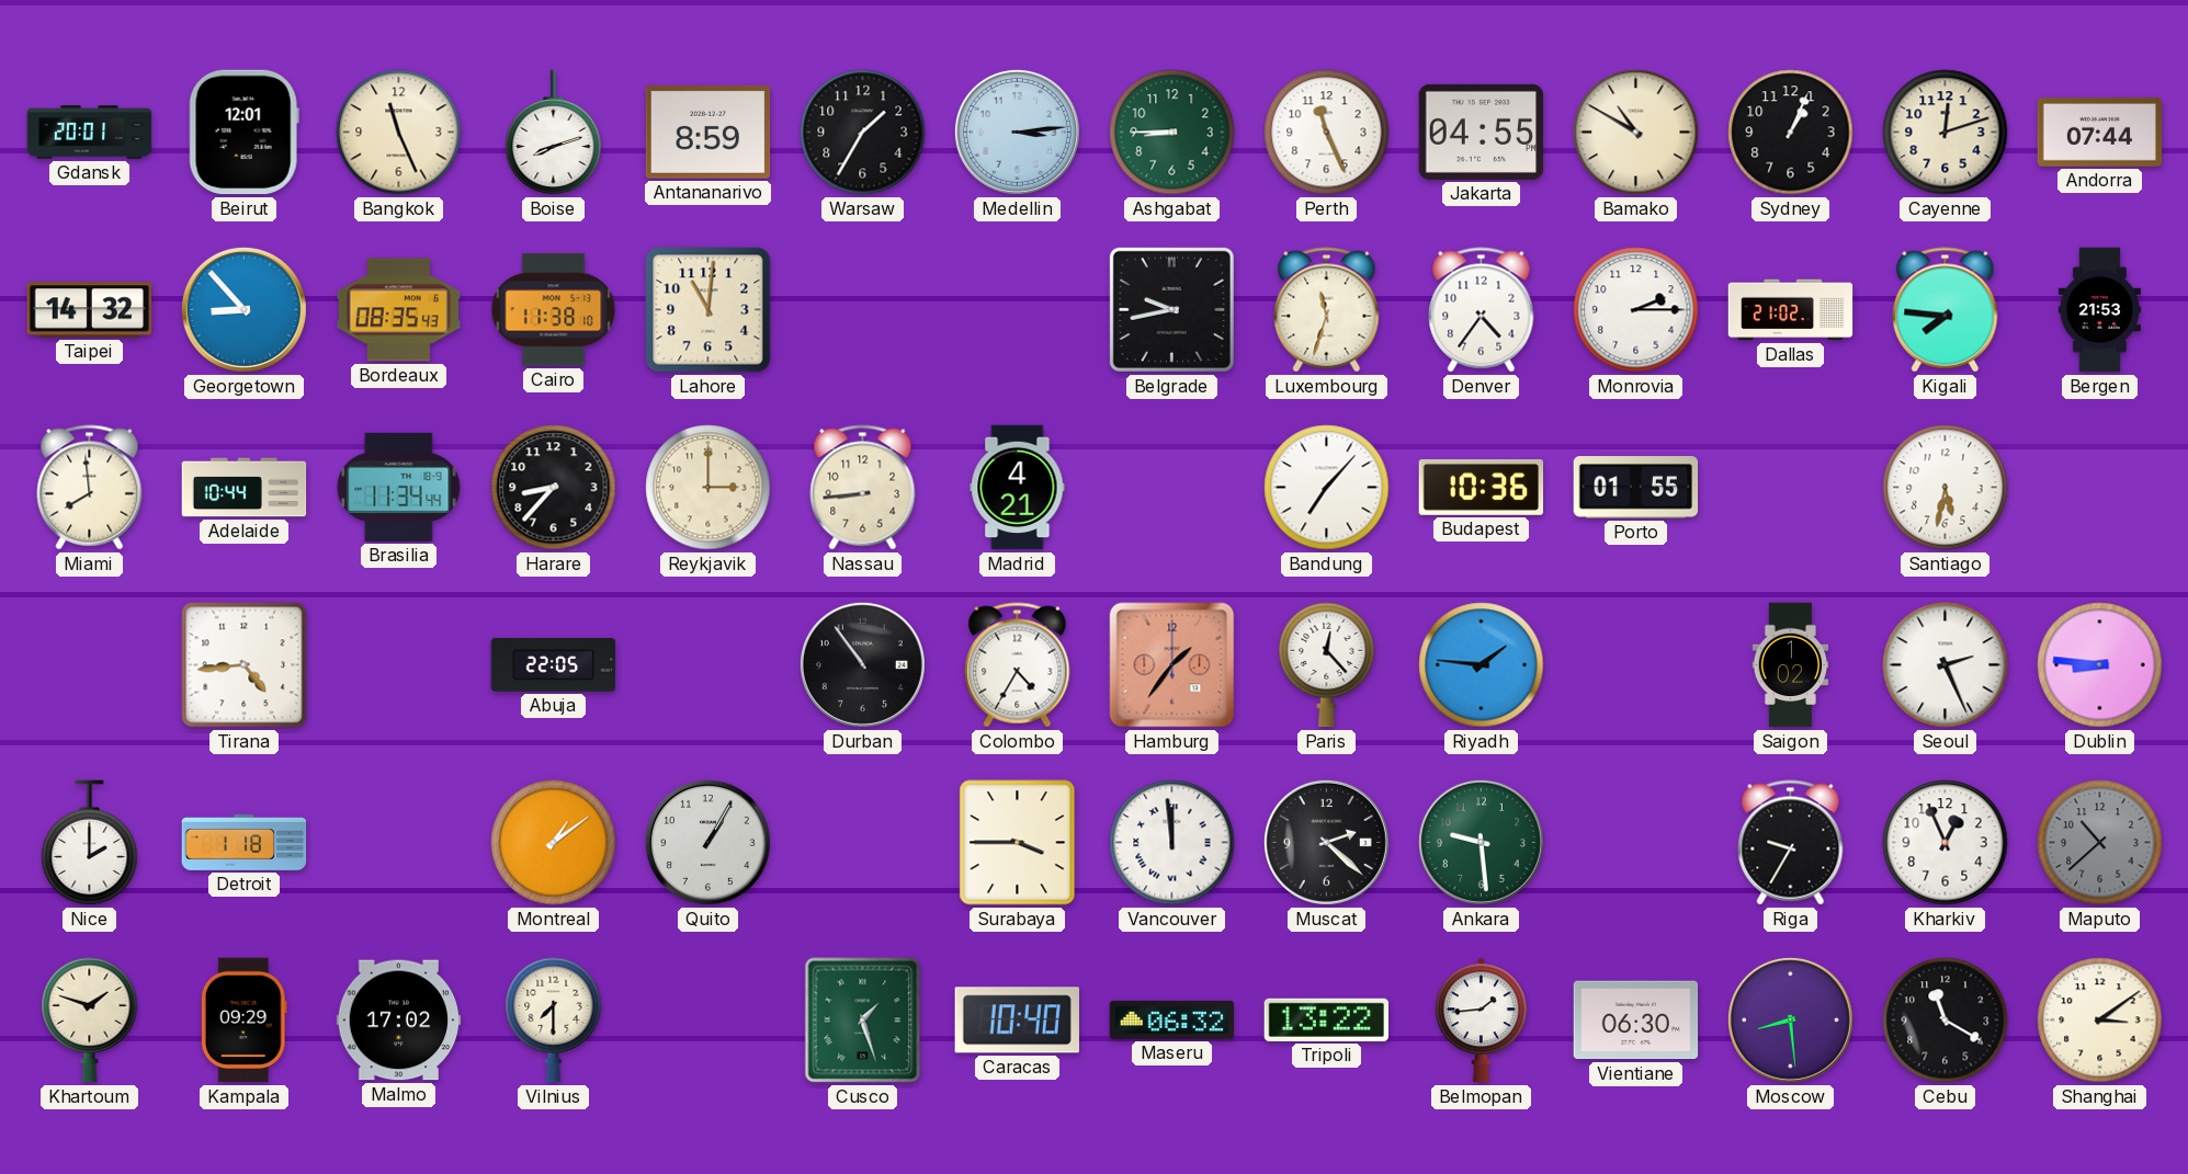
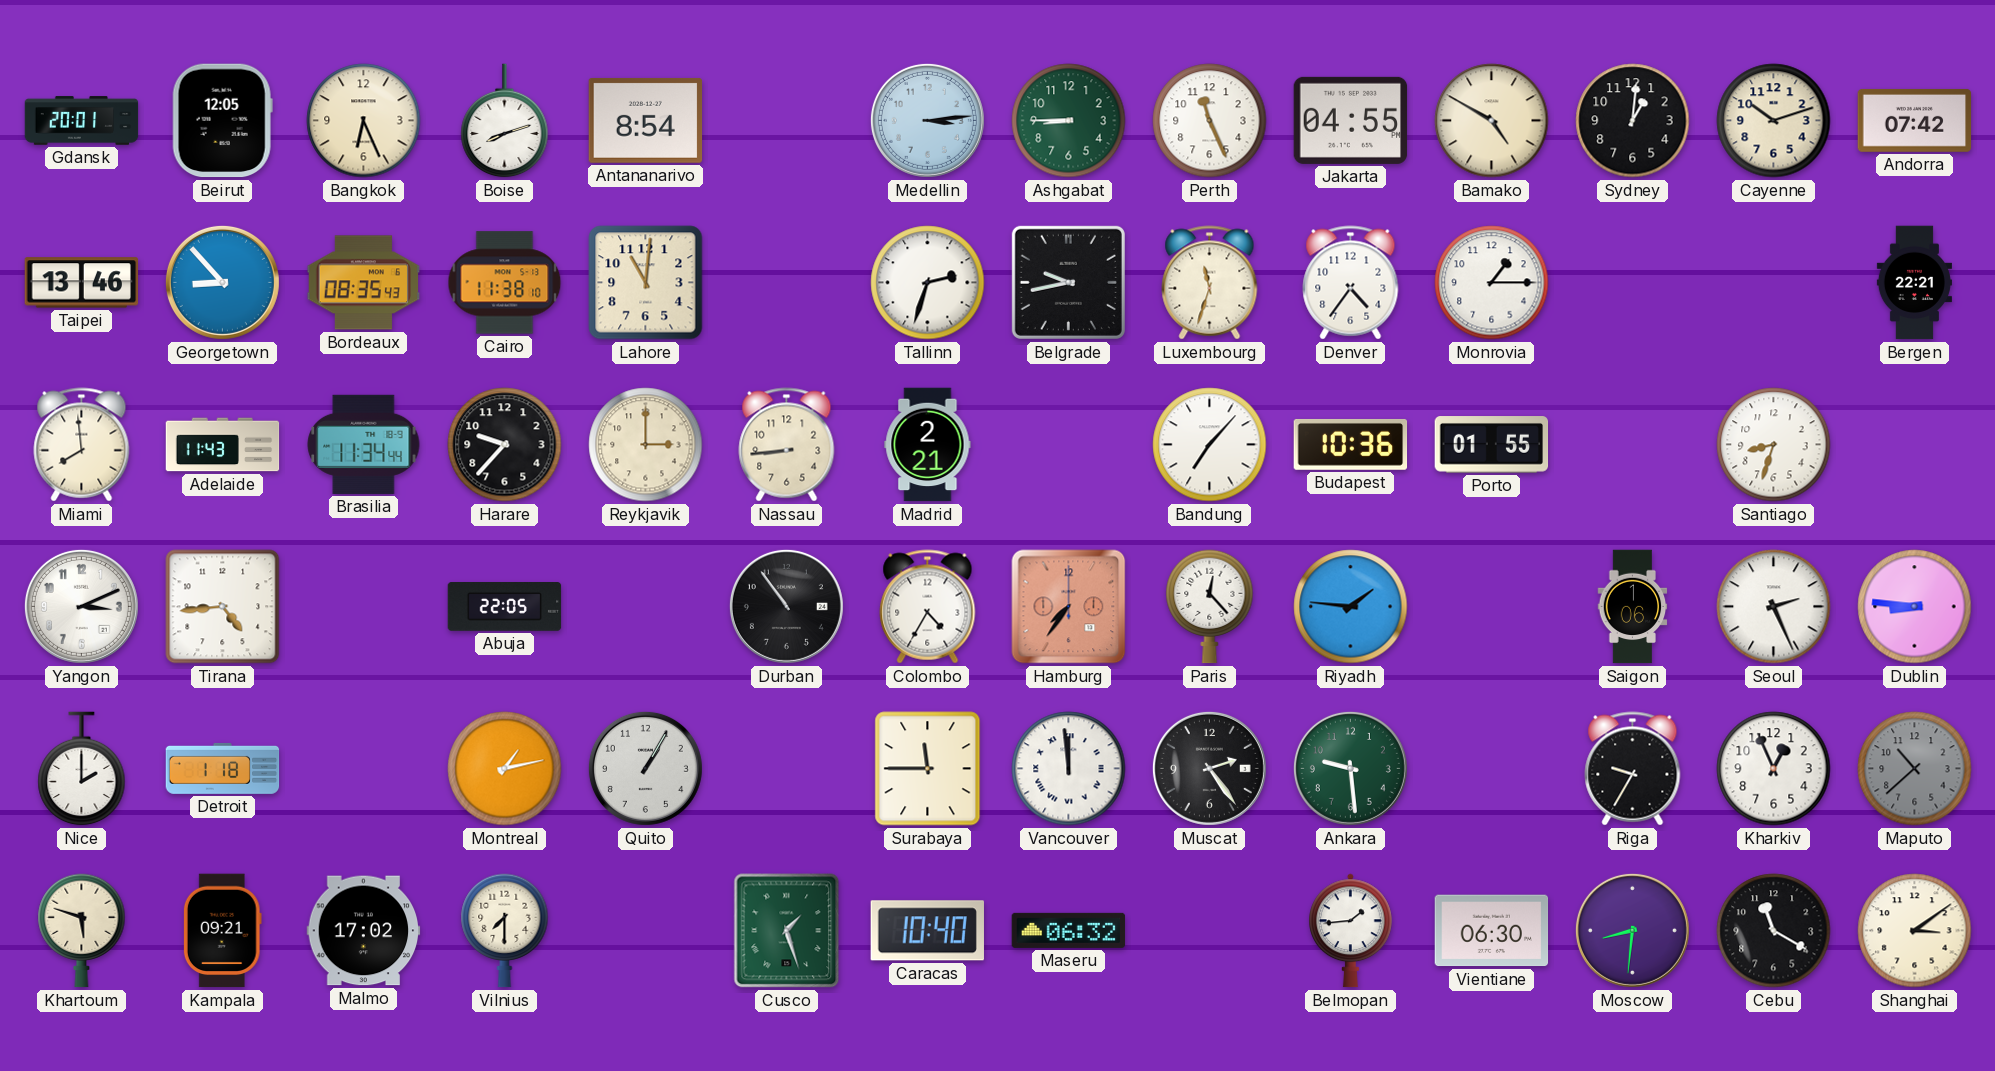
Beirut: 12:01 -> 12:05 (222, 121)
Bangkok: 11:26 -> 6:26 (364, 121)
Antananarivo: 8:59 -> 8:54 (646, 120)
Warsaw: 1:35 -> none (863, 133)
Bamako: 10:50 -> 4:50 (1492, 121)
Sydney: 1:04 -> 1:01 (1633, 121)
Cayenne: 12:12 -> 10:12 (1774, 121)
Andorra: 07:44 -> 07:42 (1915, 120)
Taipei: 14:32 -> 13:46 (82, 283)
Tallinn: none -> 2:33 (928, 283)
Monrovia: 2:15 -> 1:15 (1492, 283)
Dallas: 21:02 -> none (1791, 310)
Kigali: 7:46 -> none (1946, 310)
Bergen: 21:53 -> 22:21 (1914, 283)
Adelaide: 10:44 -> 11:43 (223, 445)
Harare: 8:37 -> 9:37 (505, 445)
Madrid: 4:21 -> 2:21 (928, 445)
Santiago: 5:32 -> 8:33 (1774, 445)
Yangon: none -> 3:11 (81, 606)
Hamburg: 1:36 -> 7:36 (1069, 607)
Saigon: 1:02 -> 1:06 (1633, 607)
Montreal: 1:09 -> 1:13 (505, 769)
Surabaya: 3:45 -> 11:45 (928, 769)
Muscat: 2:22 -> 2:24 (1209, 768)
Khartoum: 1:48 -> 5:48 (82, 931)
Kampala: 09:29 -> 09:21 (222, 931)
Tripoli: 13:22 -> none (1327, 1019)
Moscow: 8:29 -> 8:31 (1632, 930)
